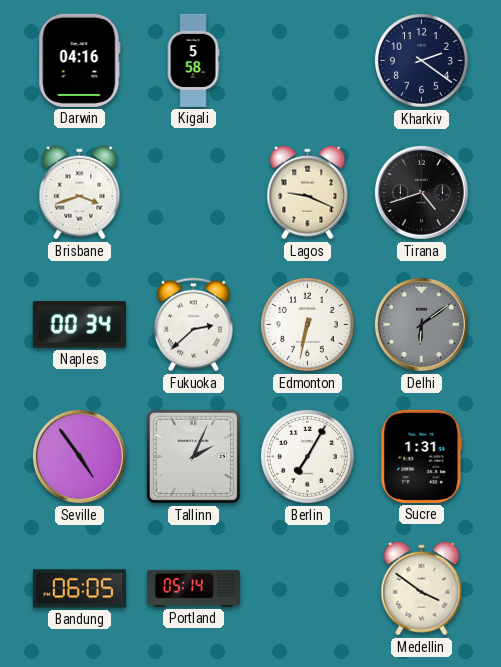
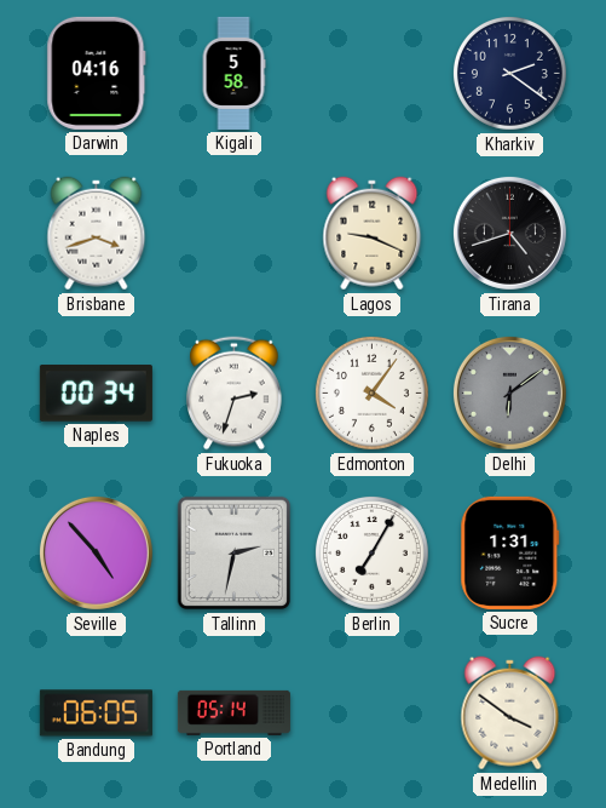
Fukuoka: 2:38 -> 2:33 (235, 394)
Edmonton: 6:32 -> 4:06 (371, 392)
Seville: 4:54 -> 4:53 (96, 552)
Tallinn: 2:04 -> 2:32 (235, 554)
